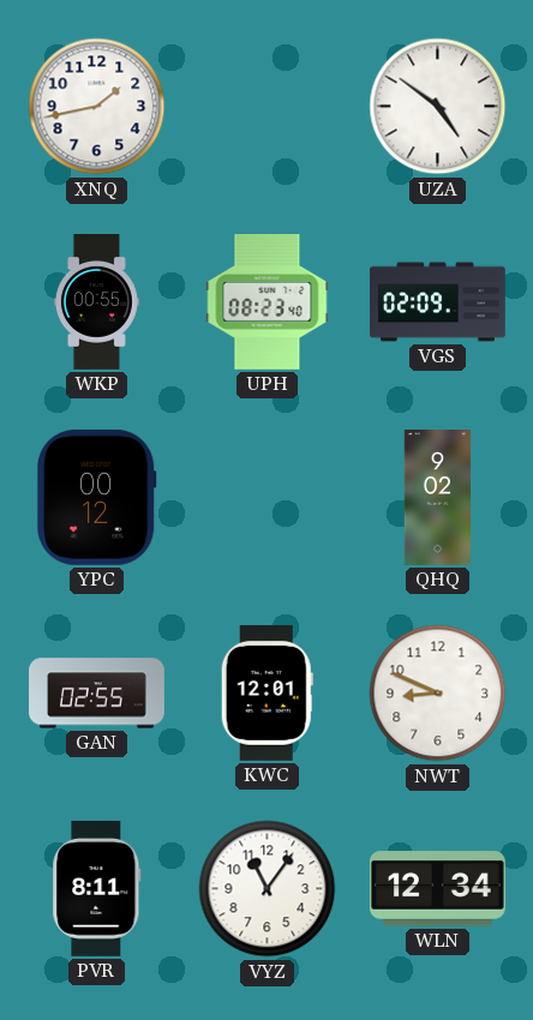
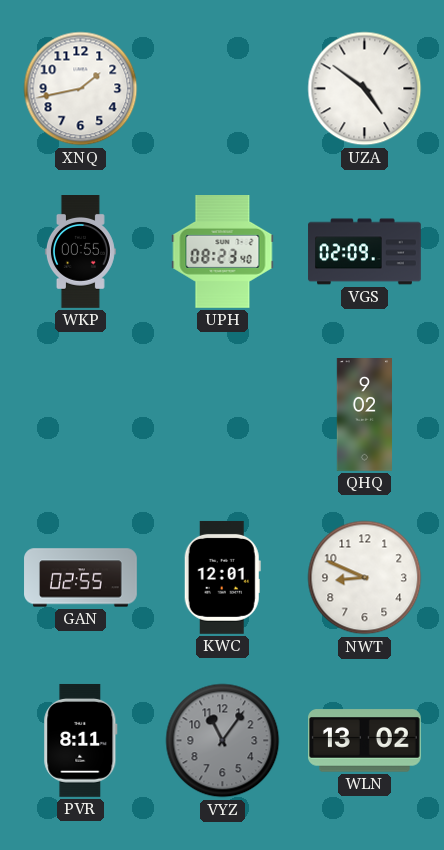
YPC: 00:12 -> none (97, 497)
VYZ dial: white -> grey (223, 741)
WLN: 12:34 -> 13:02 (365, 741)
